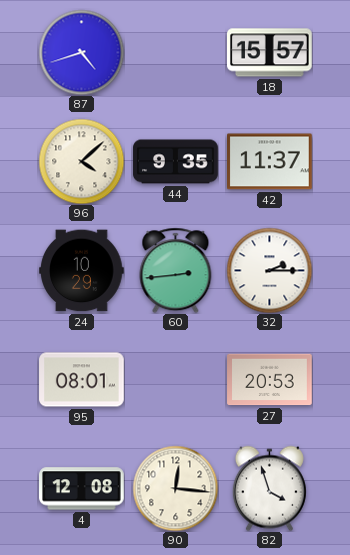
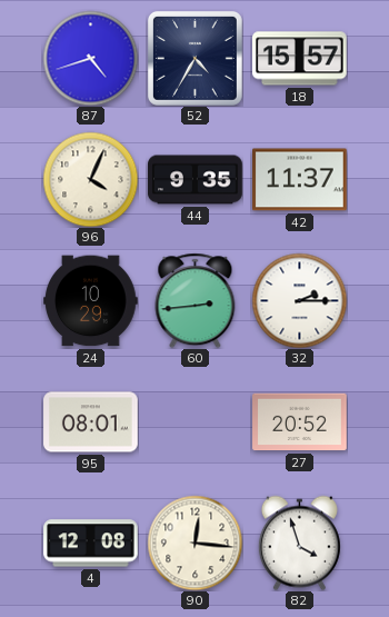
52: none -> 4:35 (194, 58)
96: 4:08 -> 4:04 (90, 179)
27: 20:53 -> 20:52 (300, 422)
